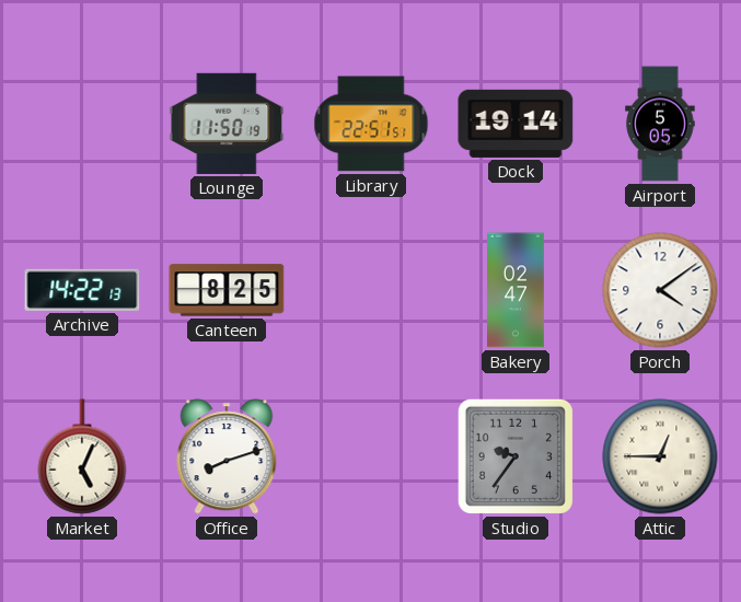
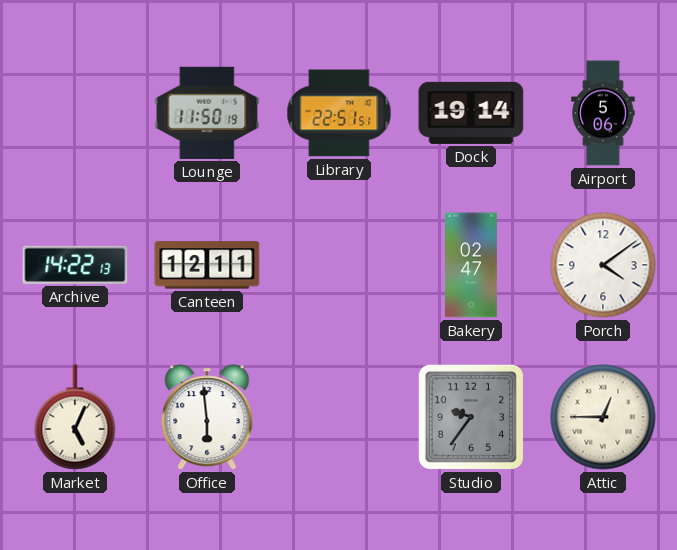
Airport: 5:05 -> 5:06 (603, 113)
Canteen: 8:25 -> 12:11 (207, 265)
Office: 8:12 -> 5:59 (207, 417)
